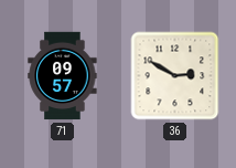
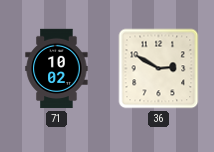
71: 09:57 -> 10:02 (57, 69)
